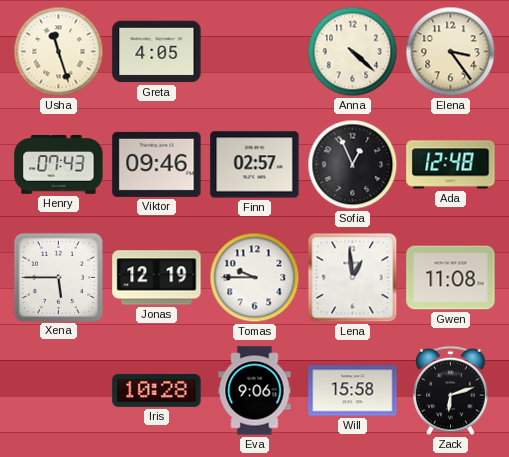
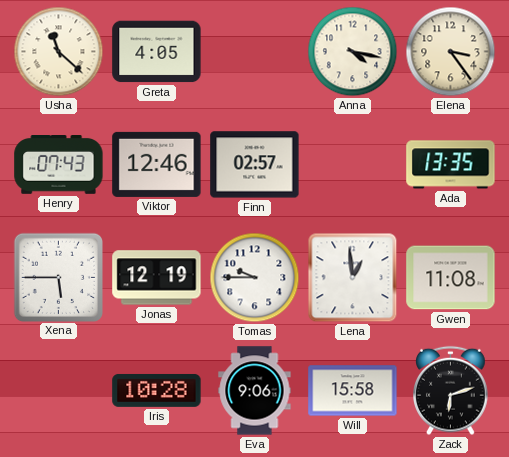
Usha: 11:27 -> 11:22 (59, 52)
Anna: 4:22 -> 4:17 (353, 52)
Viktor: 09:46 -> 12:46 (157, 164)
Sofia: 12:56 -> none (353, 165)
Ada: 12:48 -> 13:35 (451, 165)
